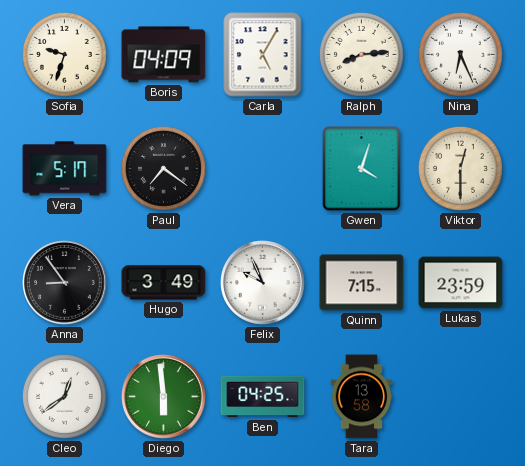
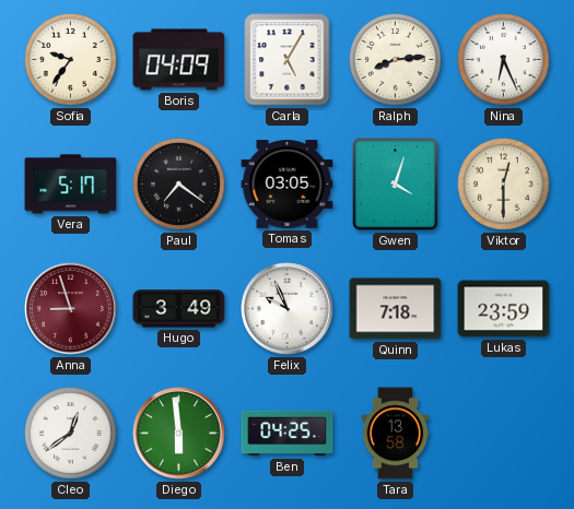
Sofia: 9:33 -> 9:36 (70, 59)
Tomas: none -> 03:05 (288, 185)
Anna: 8:54 -> 8:57 (71, 309)
Anna dial: black -> burgundy (71, 309)
Quinn: 7:15 -> 7:18 (396, 309)
